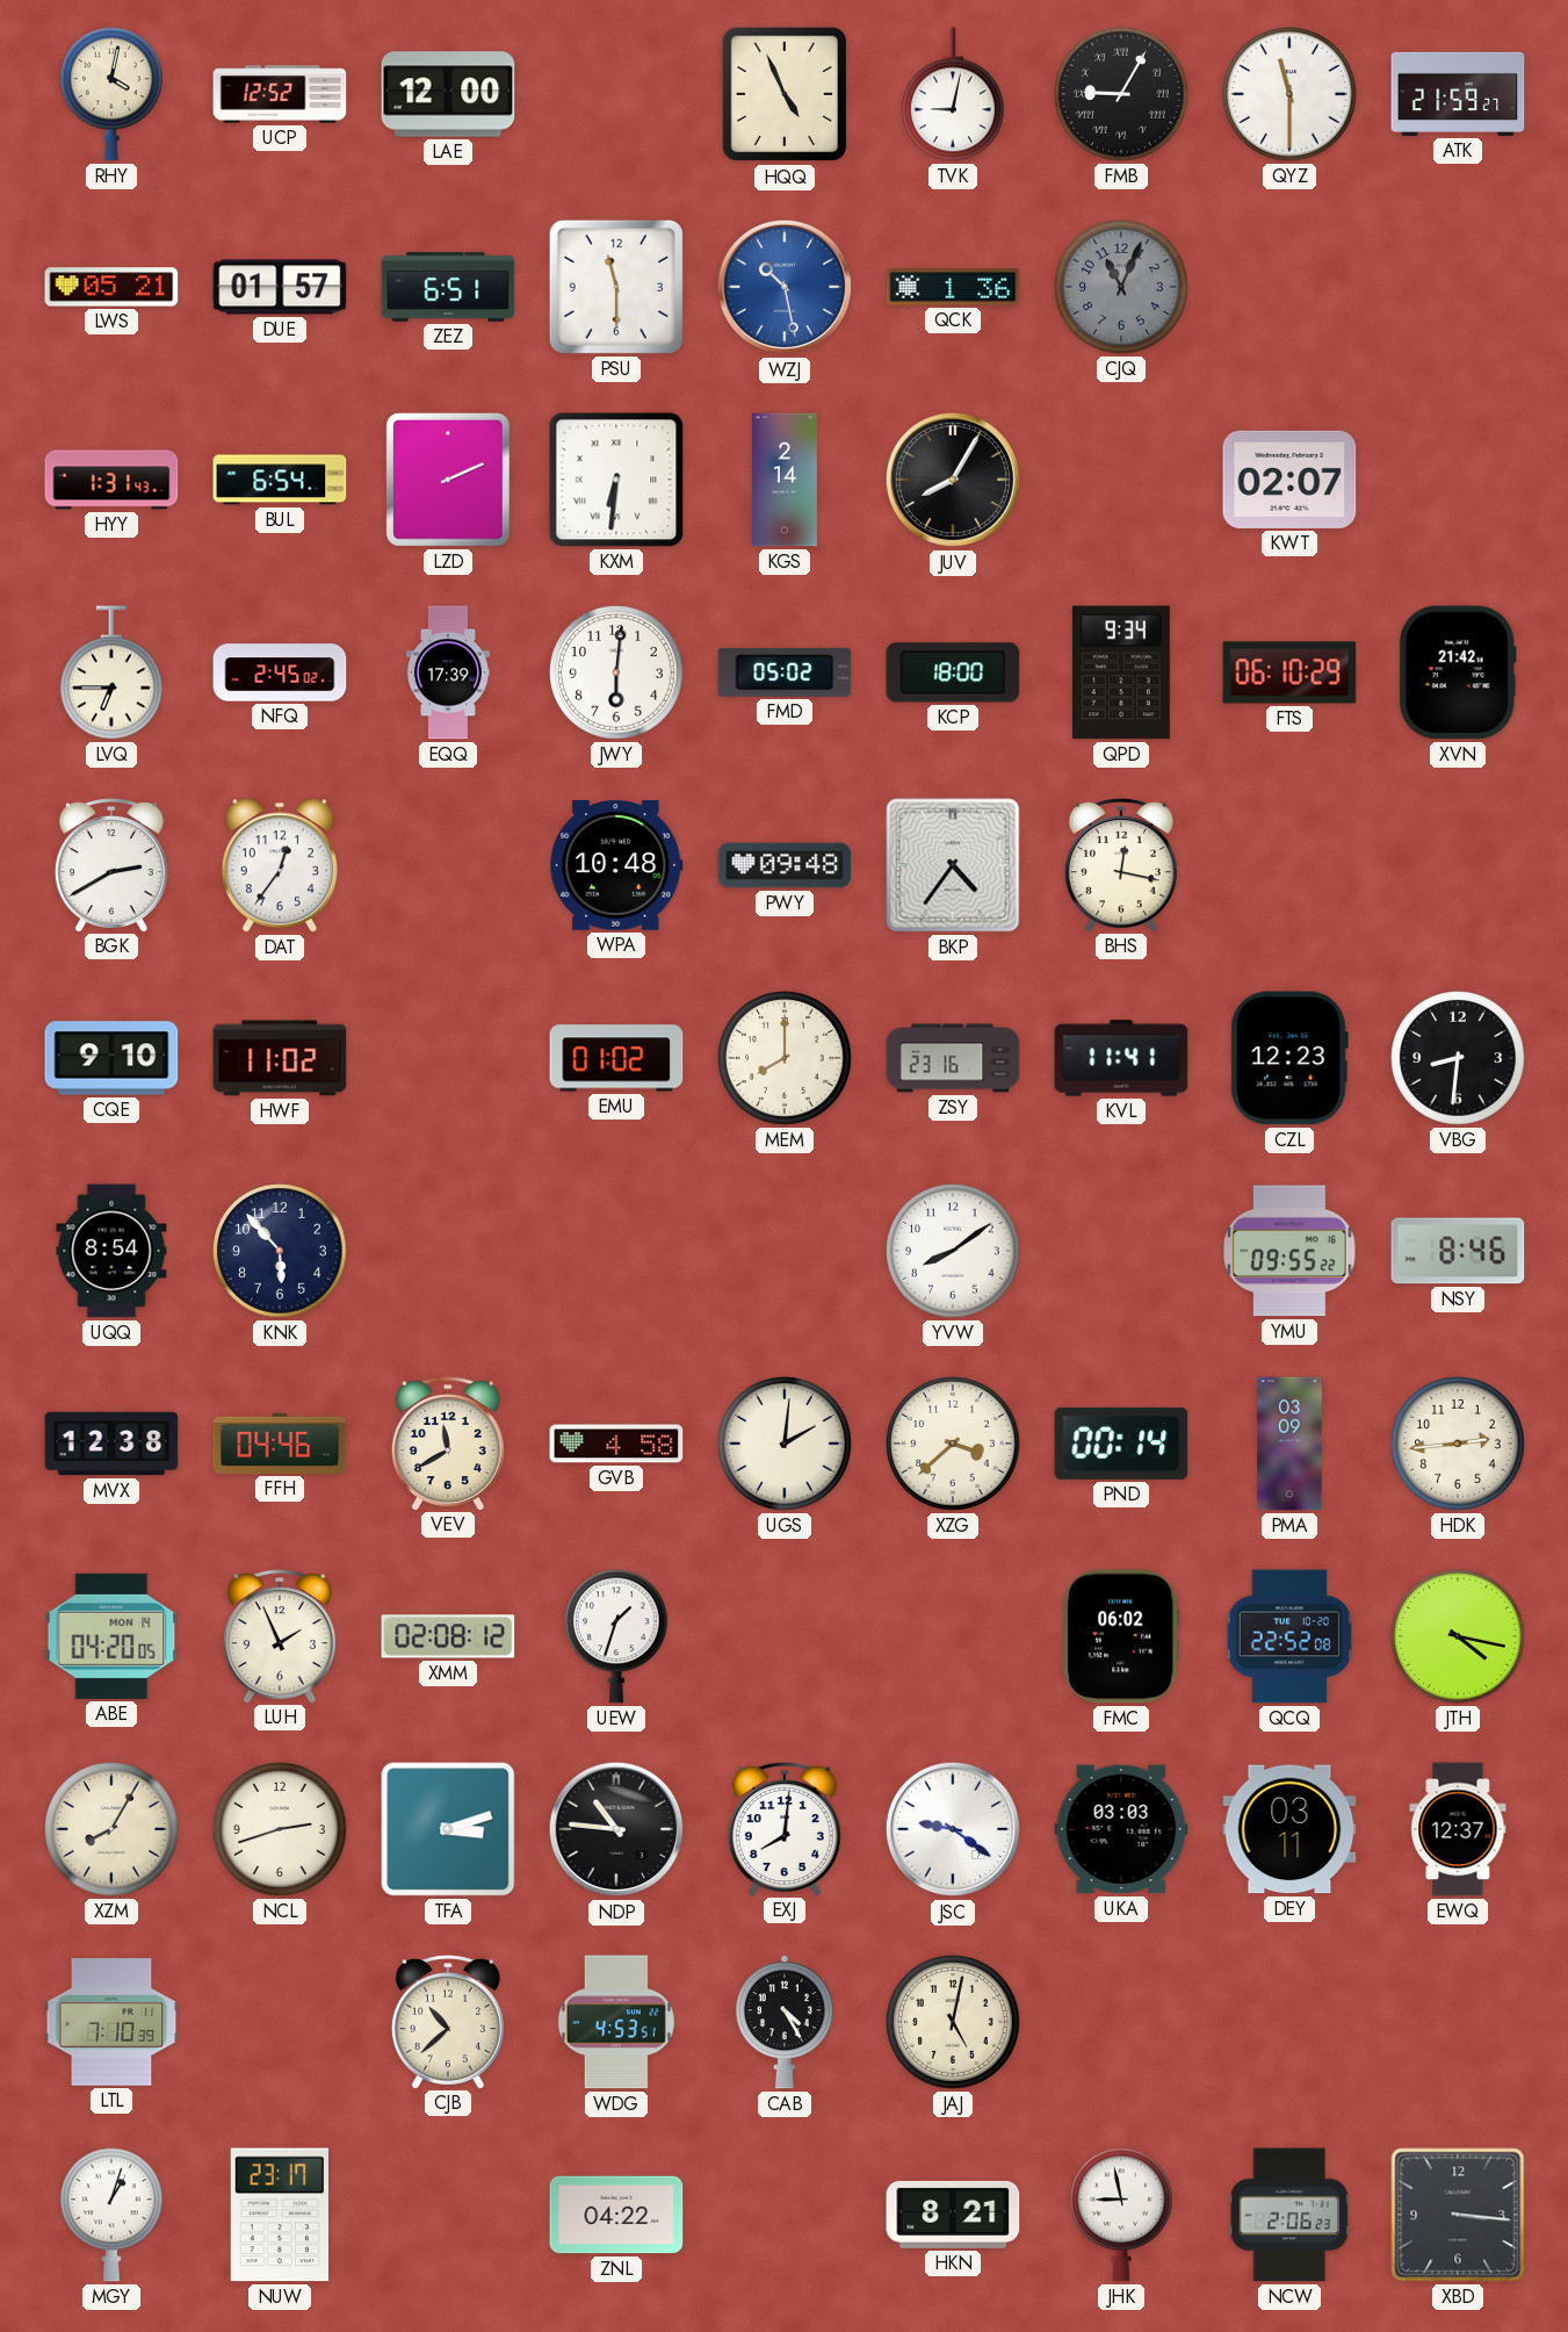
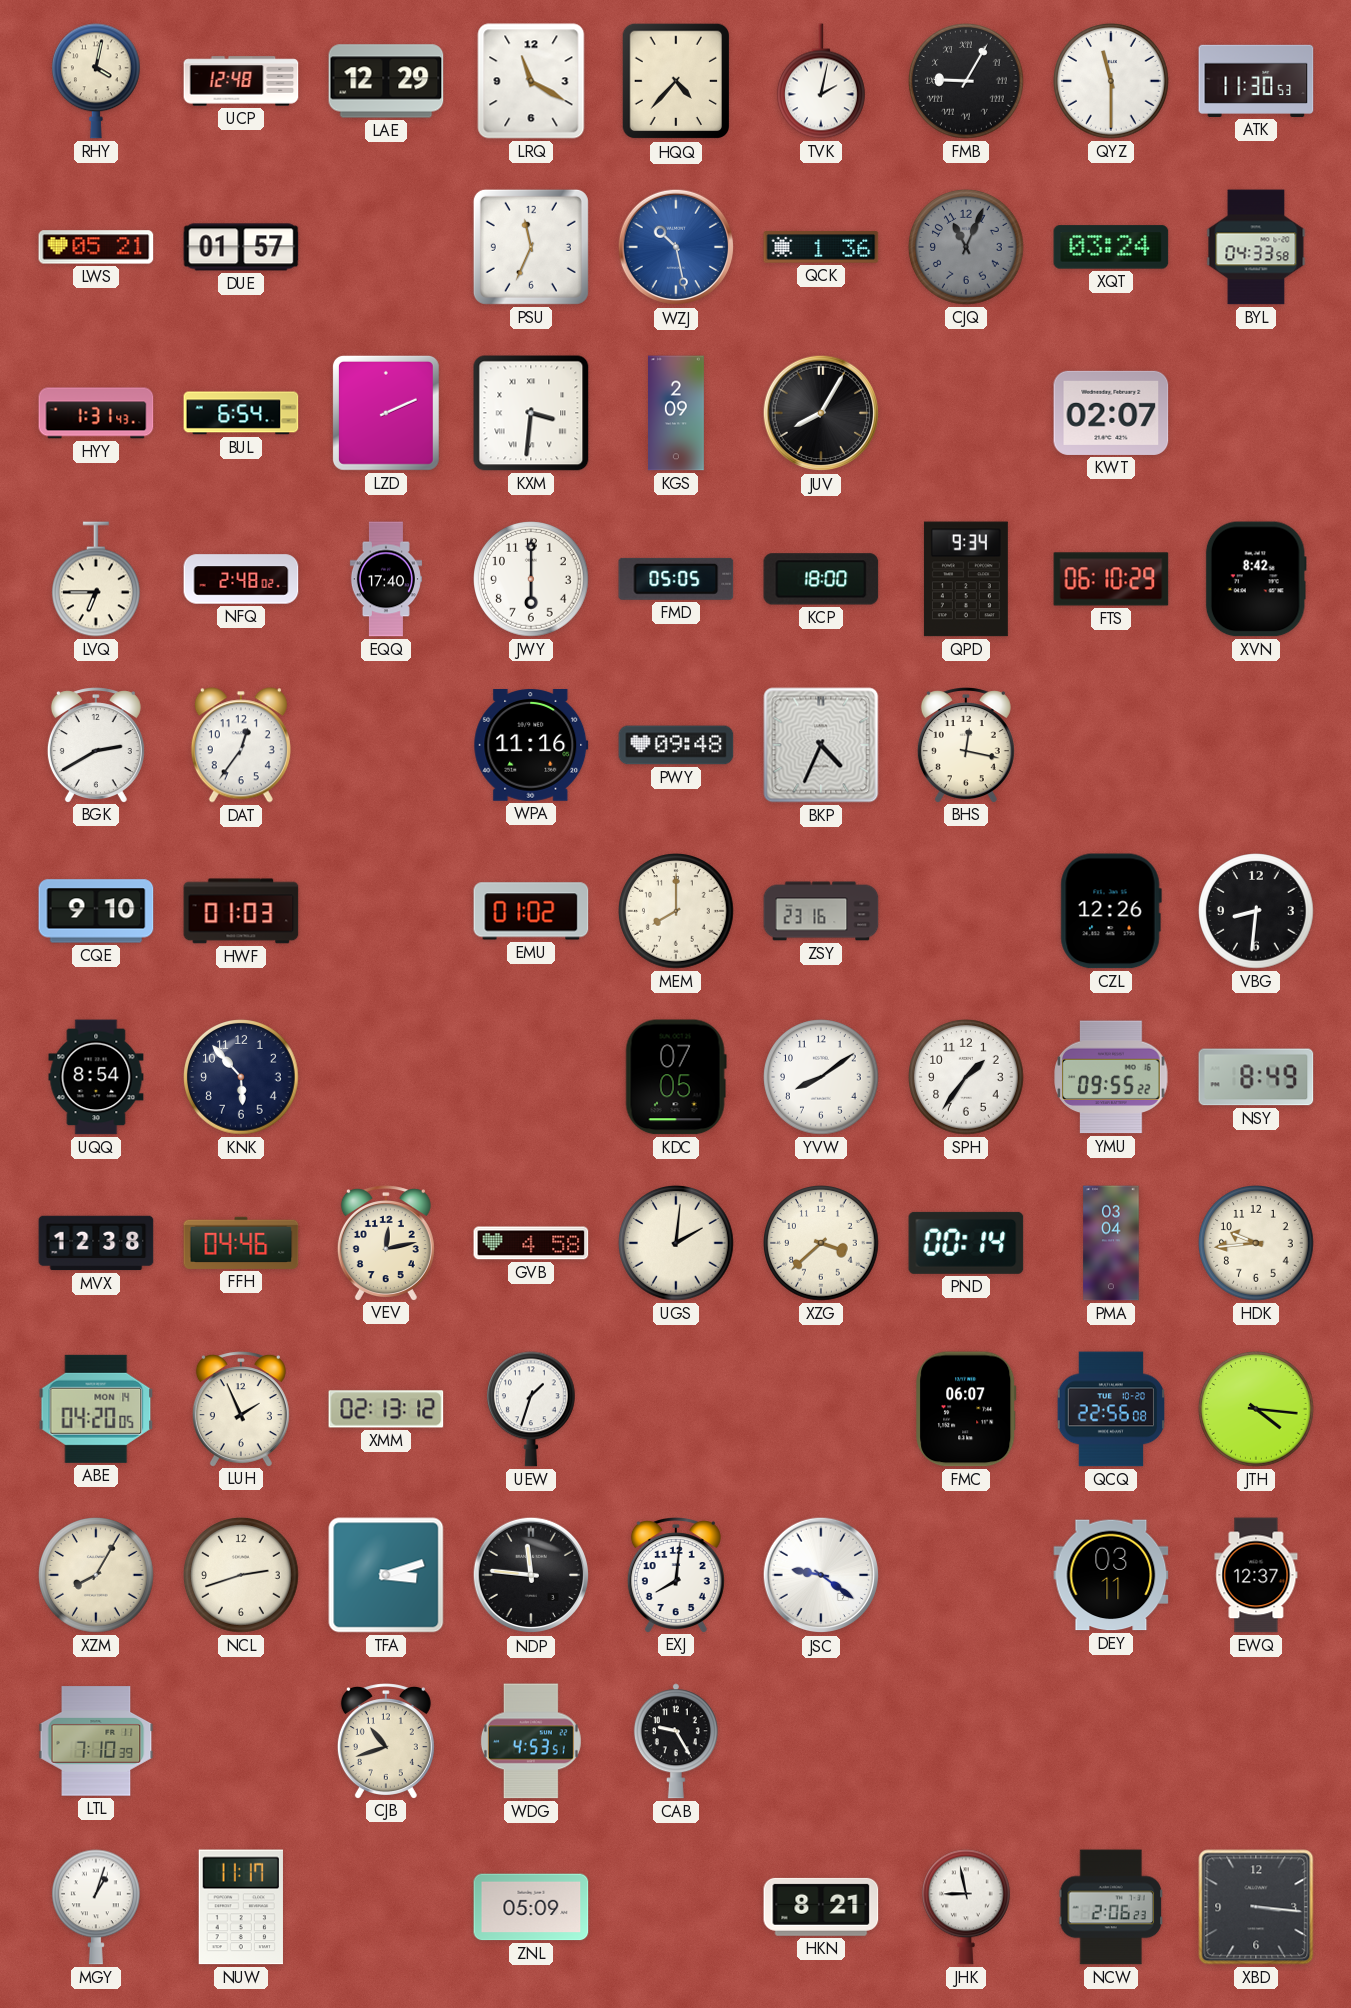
UCP: 12:52 -> 12:48 (241, 81)
LAE: 12:00 -> 12:29 (386, 81)
LRQ: none -> 11:20 (531, 81)
HQQ: 4:56 -> 4:37 (675, 81)
TVK: 9:02 -> 2:02 (821, 81)
ATK: 21:59 -> 11:30 (1256, 81)
ZEZ: 6:51 -> none (448, 287)
PSU: 11:30 -> 11:34 (531, 247)
XQT: none -> 03:24 (1111, 247)
BYL: none -> 04:33 (1256, 247)
KXM: 6:31 -> 3:31 (531, 413)
KGS: 2:14 -> 2:09 (676, 413)
NFQ: 2:45 -> 2:48 (241, 579)
EQQ: 17:39 -> 17:40 (386, 579)
JWY: 6:01 -> 6:00 (532, 580)
FMD: 05:02 -> 05:05 (676, 579)
XVN: 21:42 -> 8:42 (1256, 579)
WPA: 10:48 -> 11:16 (531, 746)
BKP: 4:36 -> 4:34 (821, 745)
HWF: 11:02 -> 01:03 (241, 911)
KVL: 11:41 -> none (1121, 1058)
CZL: 12:23 -> 12:26 (1111, 911)
KDC: none -> 07:05 (676, 1077)
SPH: none -> 1:36 (967, 1078)
NSY: 8:46 -> 8:49 (1256, 1077)
VEV: 11:40 -> 12:13 (386, 1243)
PMA: 03:09 -> 03:04 (1111, 1243)
HDK: 2:44 -> 9:44 (1257, 1244)
XMM: 02:08 -> 02:13 (386, 1409)
FMC: 06:02 -> 06:07 (966, 1409)
QCQ: 22:52 -> 22:56 (1110, 1409)
JTH: 4:17 -> 4:16 (1257, 1410)
NDP: 10:46 -> 11:46 (531, 1575)
UKA: 03:03 -> none (1121, 1829)
CJB: 10:38 -> 10:42 (386, 1741)
CAB: 4:25 -> 9:25 (676, 1741)
JAJ: 5:02 -> none (954, 2023)
NUW: 23:17 -> 11:17 (241, 1907)
ZNL: 04:22 -> 05:09 (531, 1907)
